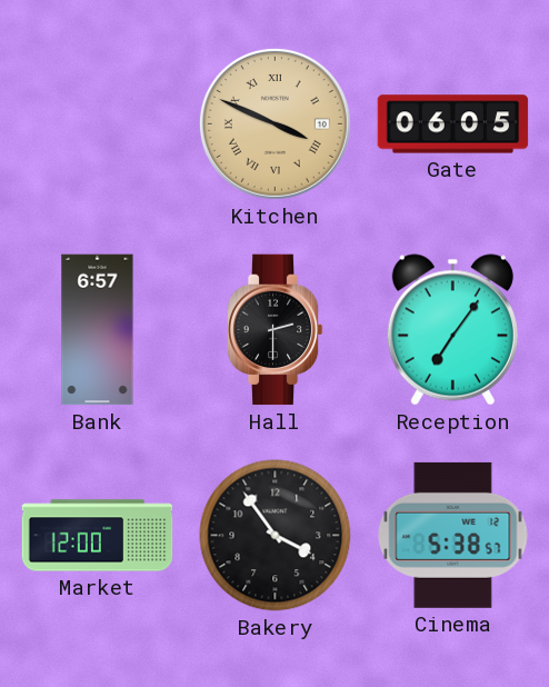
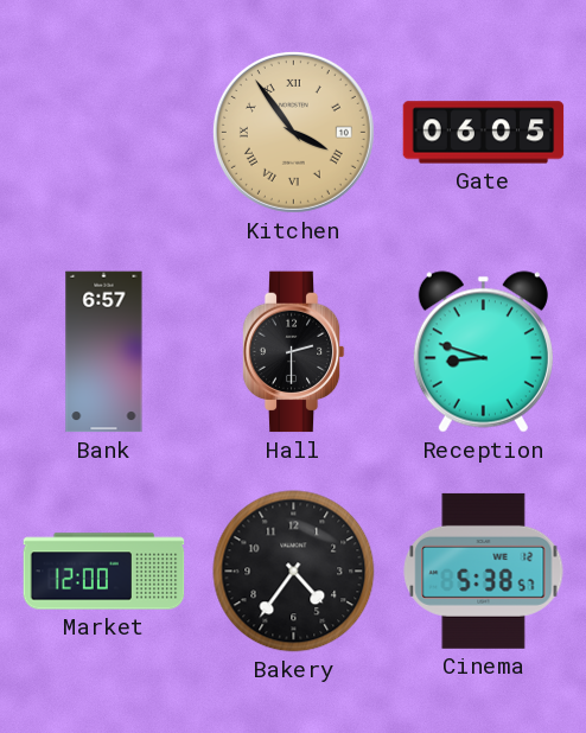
Kitchen: 3:49 -> 3:54 (293, 132)
Reception: 7:06 -> 8:48 (483, 352)
Bakery: 3:54 -> 4:36 (294, 572)
